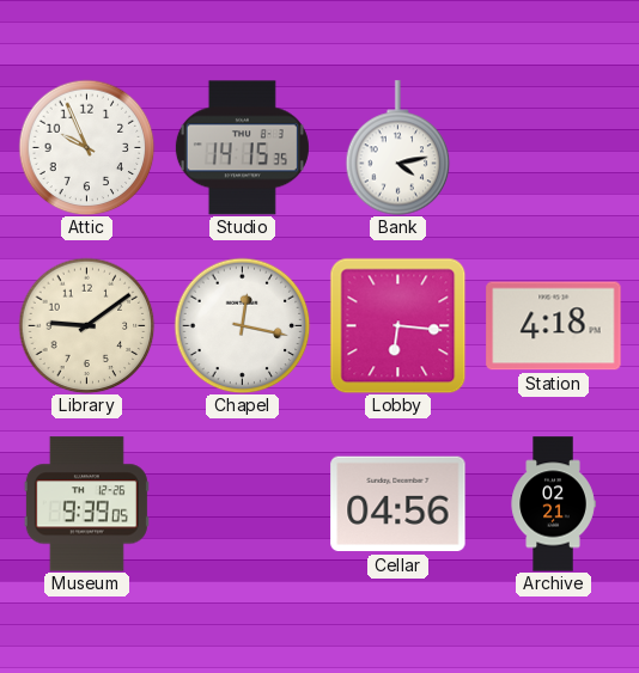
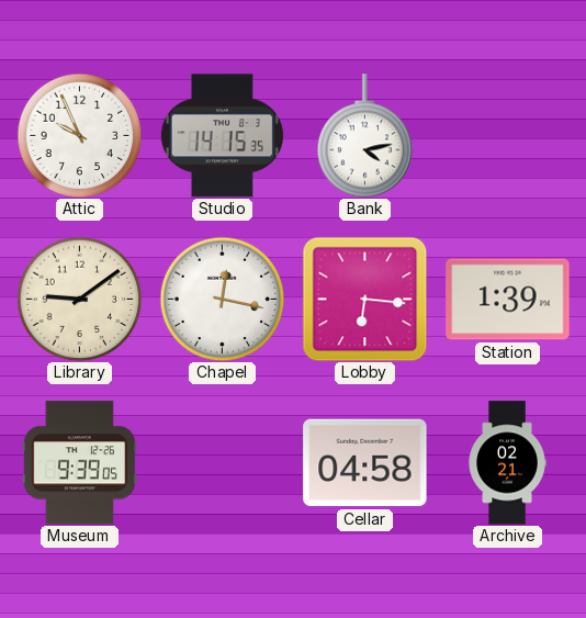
Station: 4:18 -> 1:39 (508, 300)
Cellar: 04:56 -> 04:58 (365, 463)
